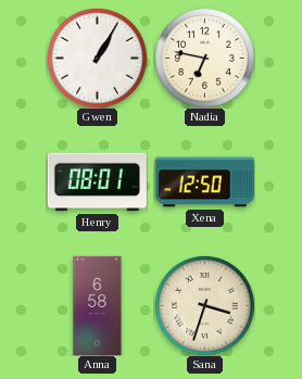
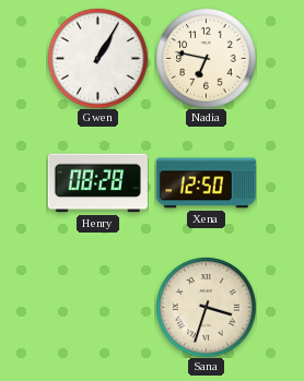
Henry: 08:01 -> 08:28 (97, 183)
Anna: 6:58 -> none (98, 305)
